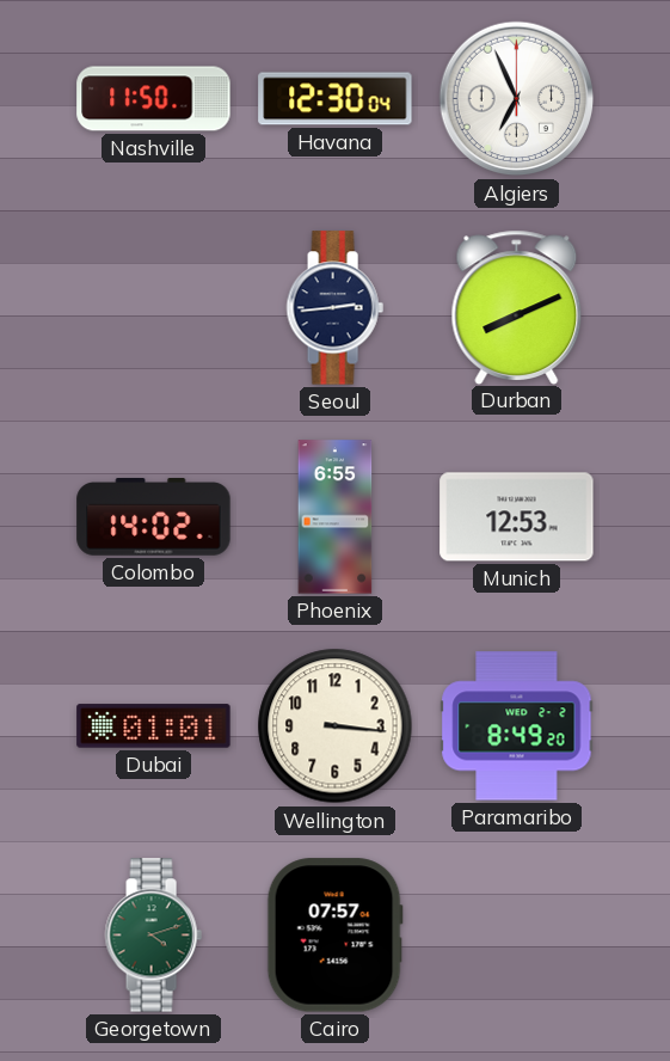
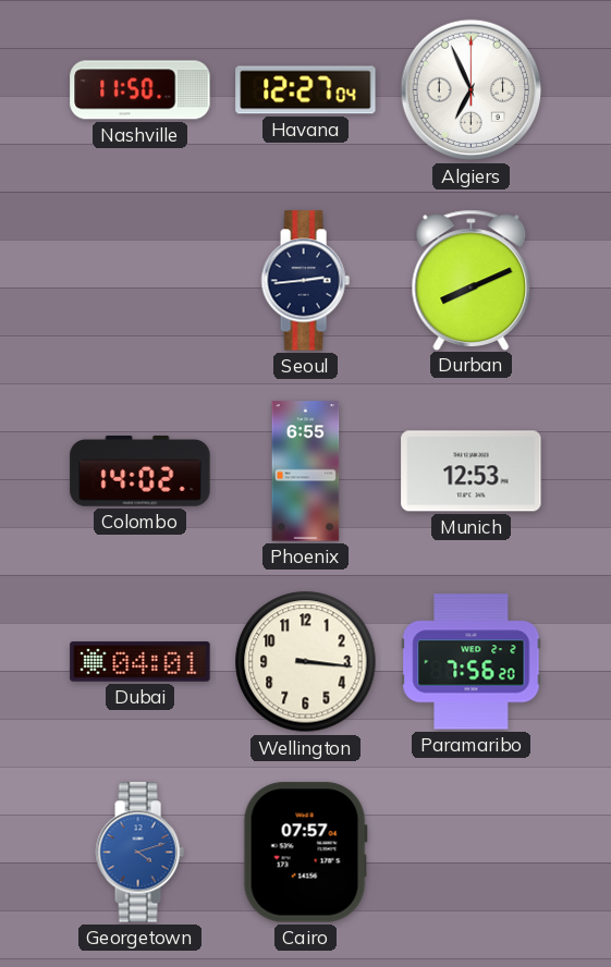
Havana: 12:30 -> 12:27 (306, 90)
Dubai: 01:01 -> 04:01 (140, 662)
Paramaribo: 8:49 -> 7:56 (472, 662)
Georgetown dial: green -> blue (139, 853)
